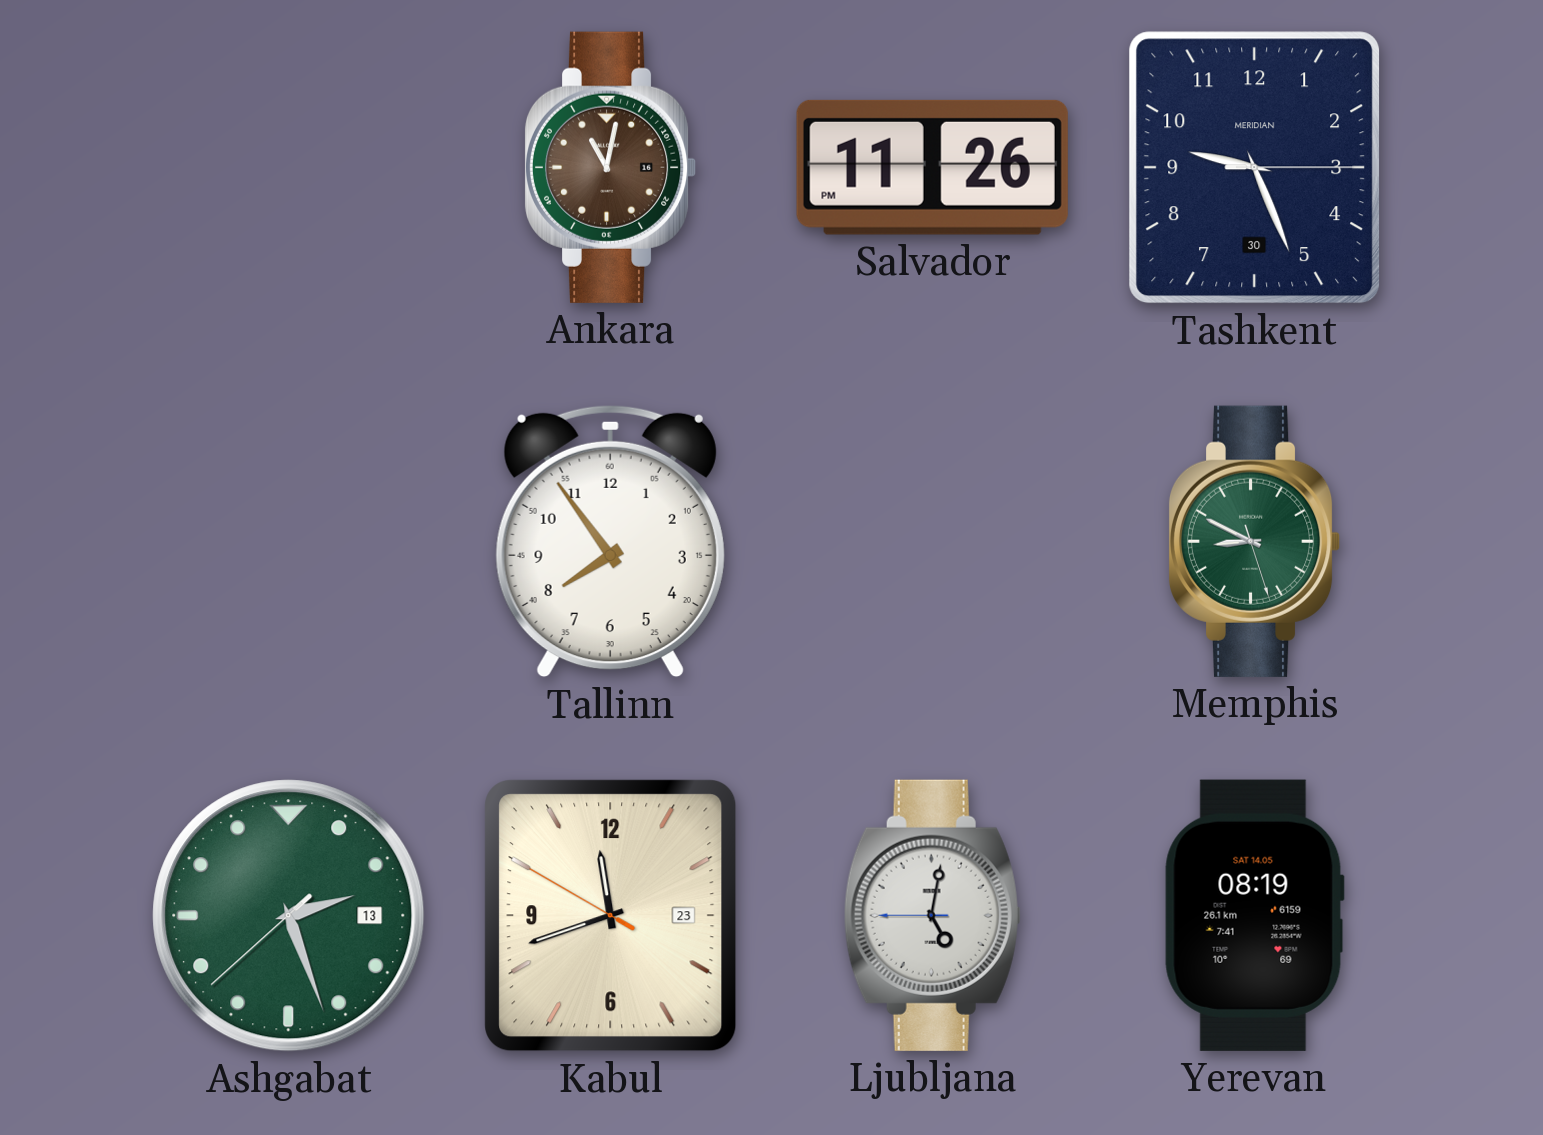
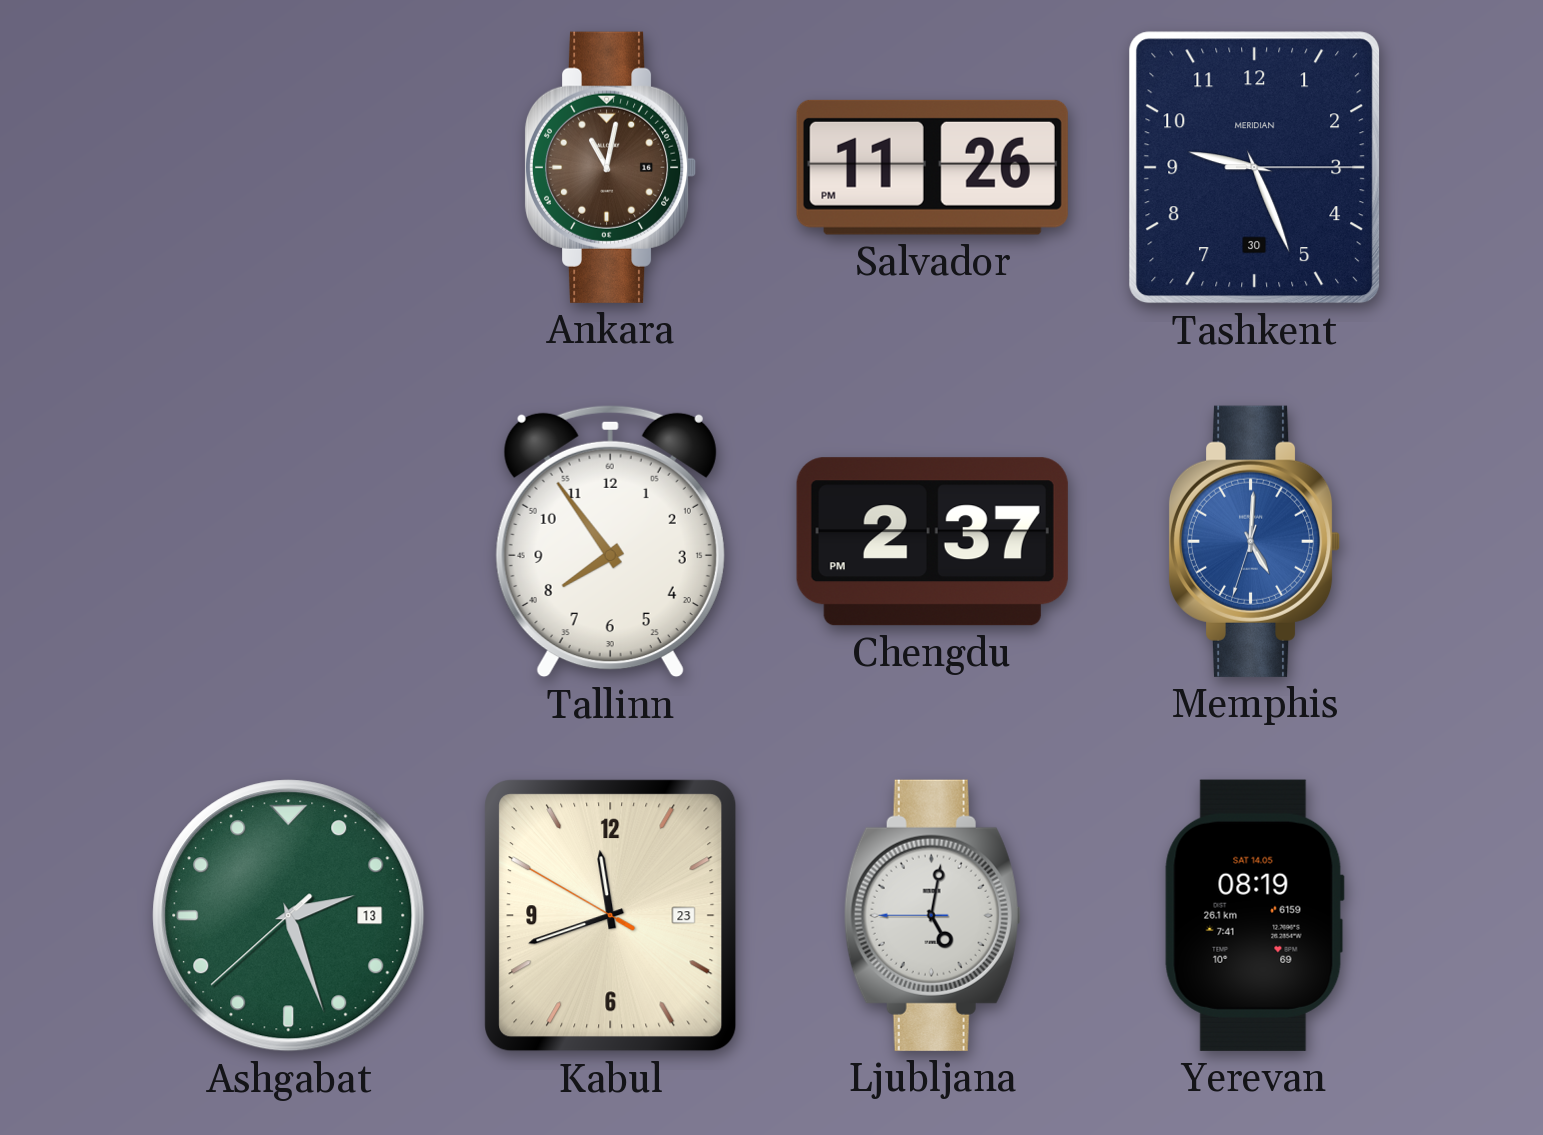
Chengdu: none -> 2:37 (932, 542)
Memphis: 8:49 -> 5:00 (1254, 541)
Memphis dial: green -> blue (1254, 541)
